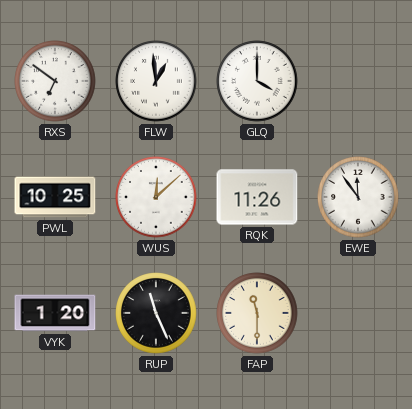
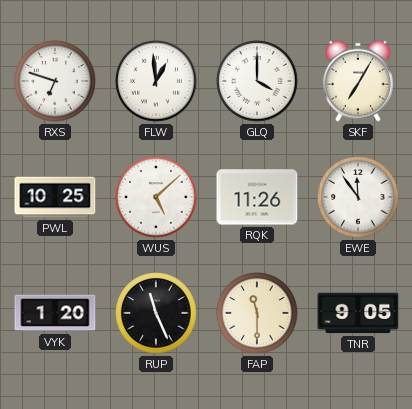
RXS: 6:51 -> 6:48 (55, 81)
SKF: none -> 7:05 (359, 81)
WUS: 12:08 -> 5:08 (156, 197)
TNR: none -> 9:05 (358, 313)
